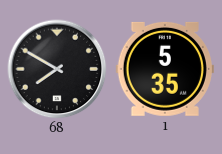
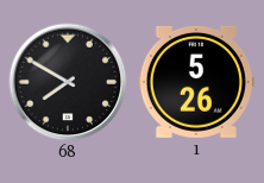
1: 5:35 -> 5:26 (196, 82)
